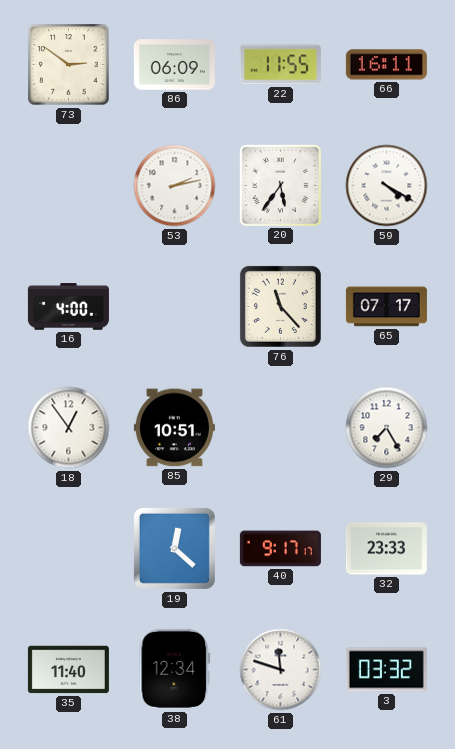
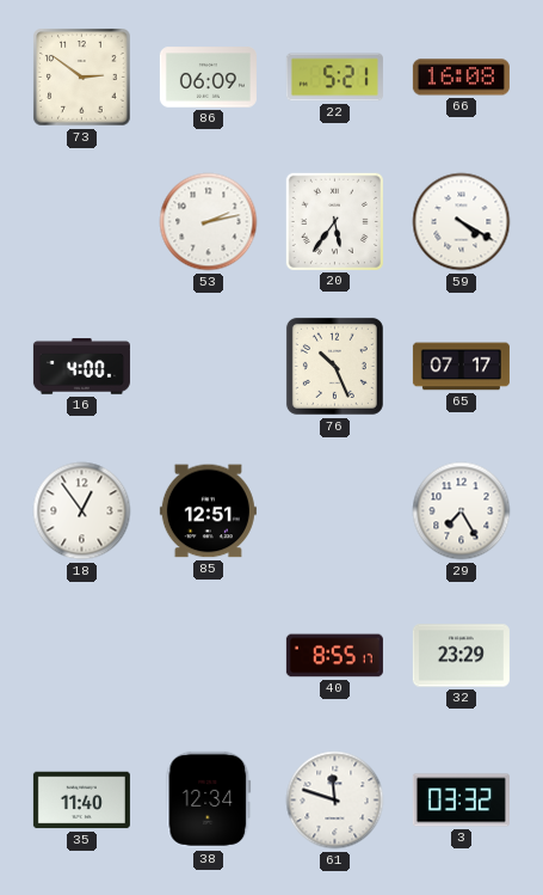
22: 11:55 -> 5:21 (334, 78)
66: 16:11 -> 16:08 (461, 78)
76: 11:23 -> 10:26 (334, 366)
85: 10:51 -> 12:51 (208, 511)
19: 12:22 -> none (174, 548)
40: 9:17 -> 8:55 (334, 656)
32: 23:33 -> 23:29 (461, 656)
